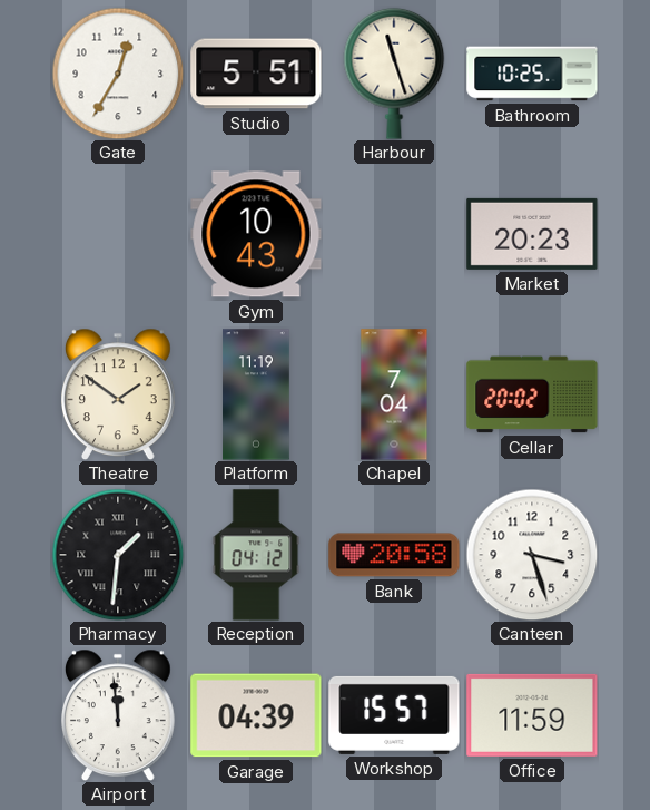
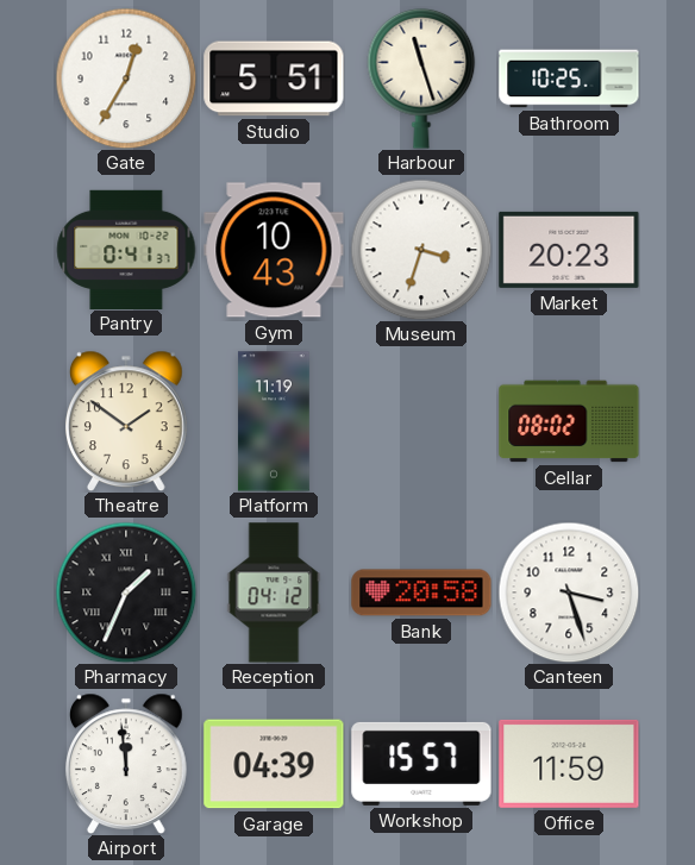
Pantry: none -> 0:41 (126, 249)
Museum: none -> 3:33 (421, 250)
Chapel: 7:04 -> none (394, 394)
Cellar: 20:02 -> 08:02 (569, 421)
Pharmacy: 1:31 -> 1:34 (126, 593)
